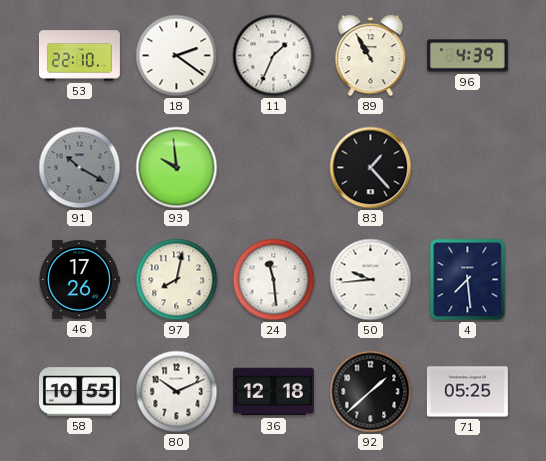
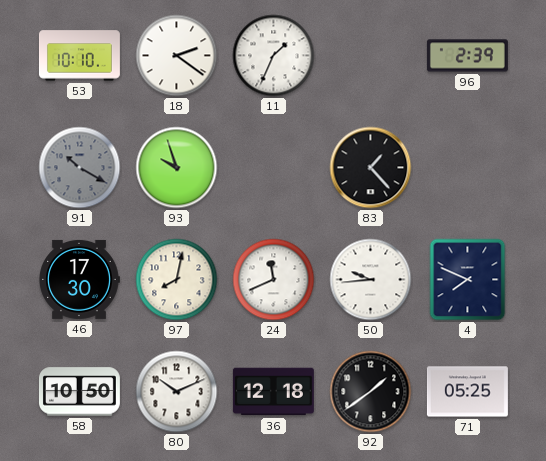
53: 22:10 -> 10:10 (79, 56)
89: 10:55 -> none (371, 56)
96: 4:39 -> 2:39 (467, 56)
93: 9:59 -> 9:57 (177, 168)
46: 17:26 -> 17:30 (79, 279)
24: 11:29 -> 11:41 (274, 280)
4: 7:29 -> 7:49 (468, 280)
58: 10:55 -> 10:50 (79, 392)
92: 1:38 -> 1:39 (371, 392)
